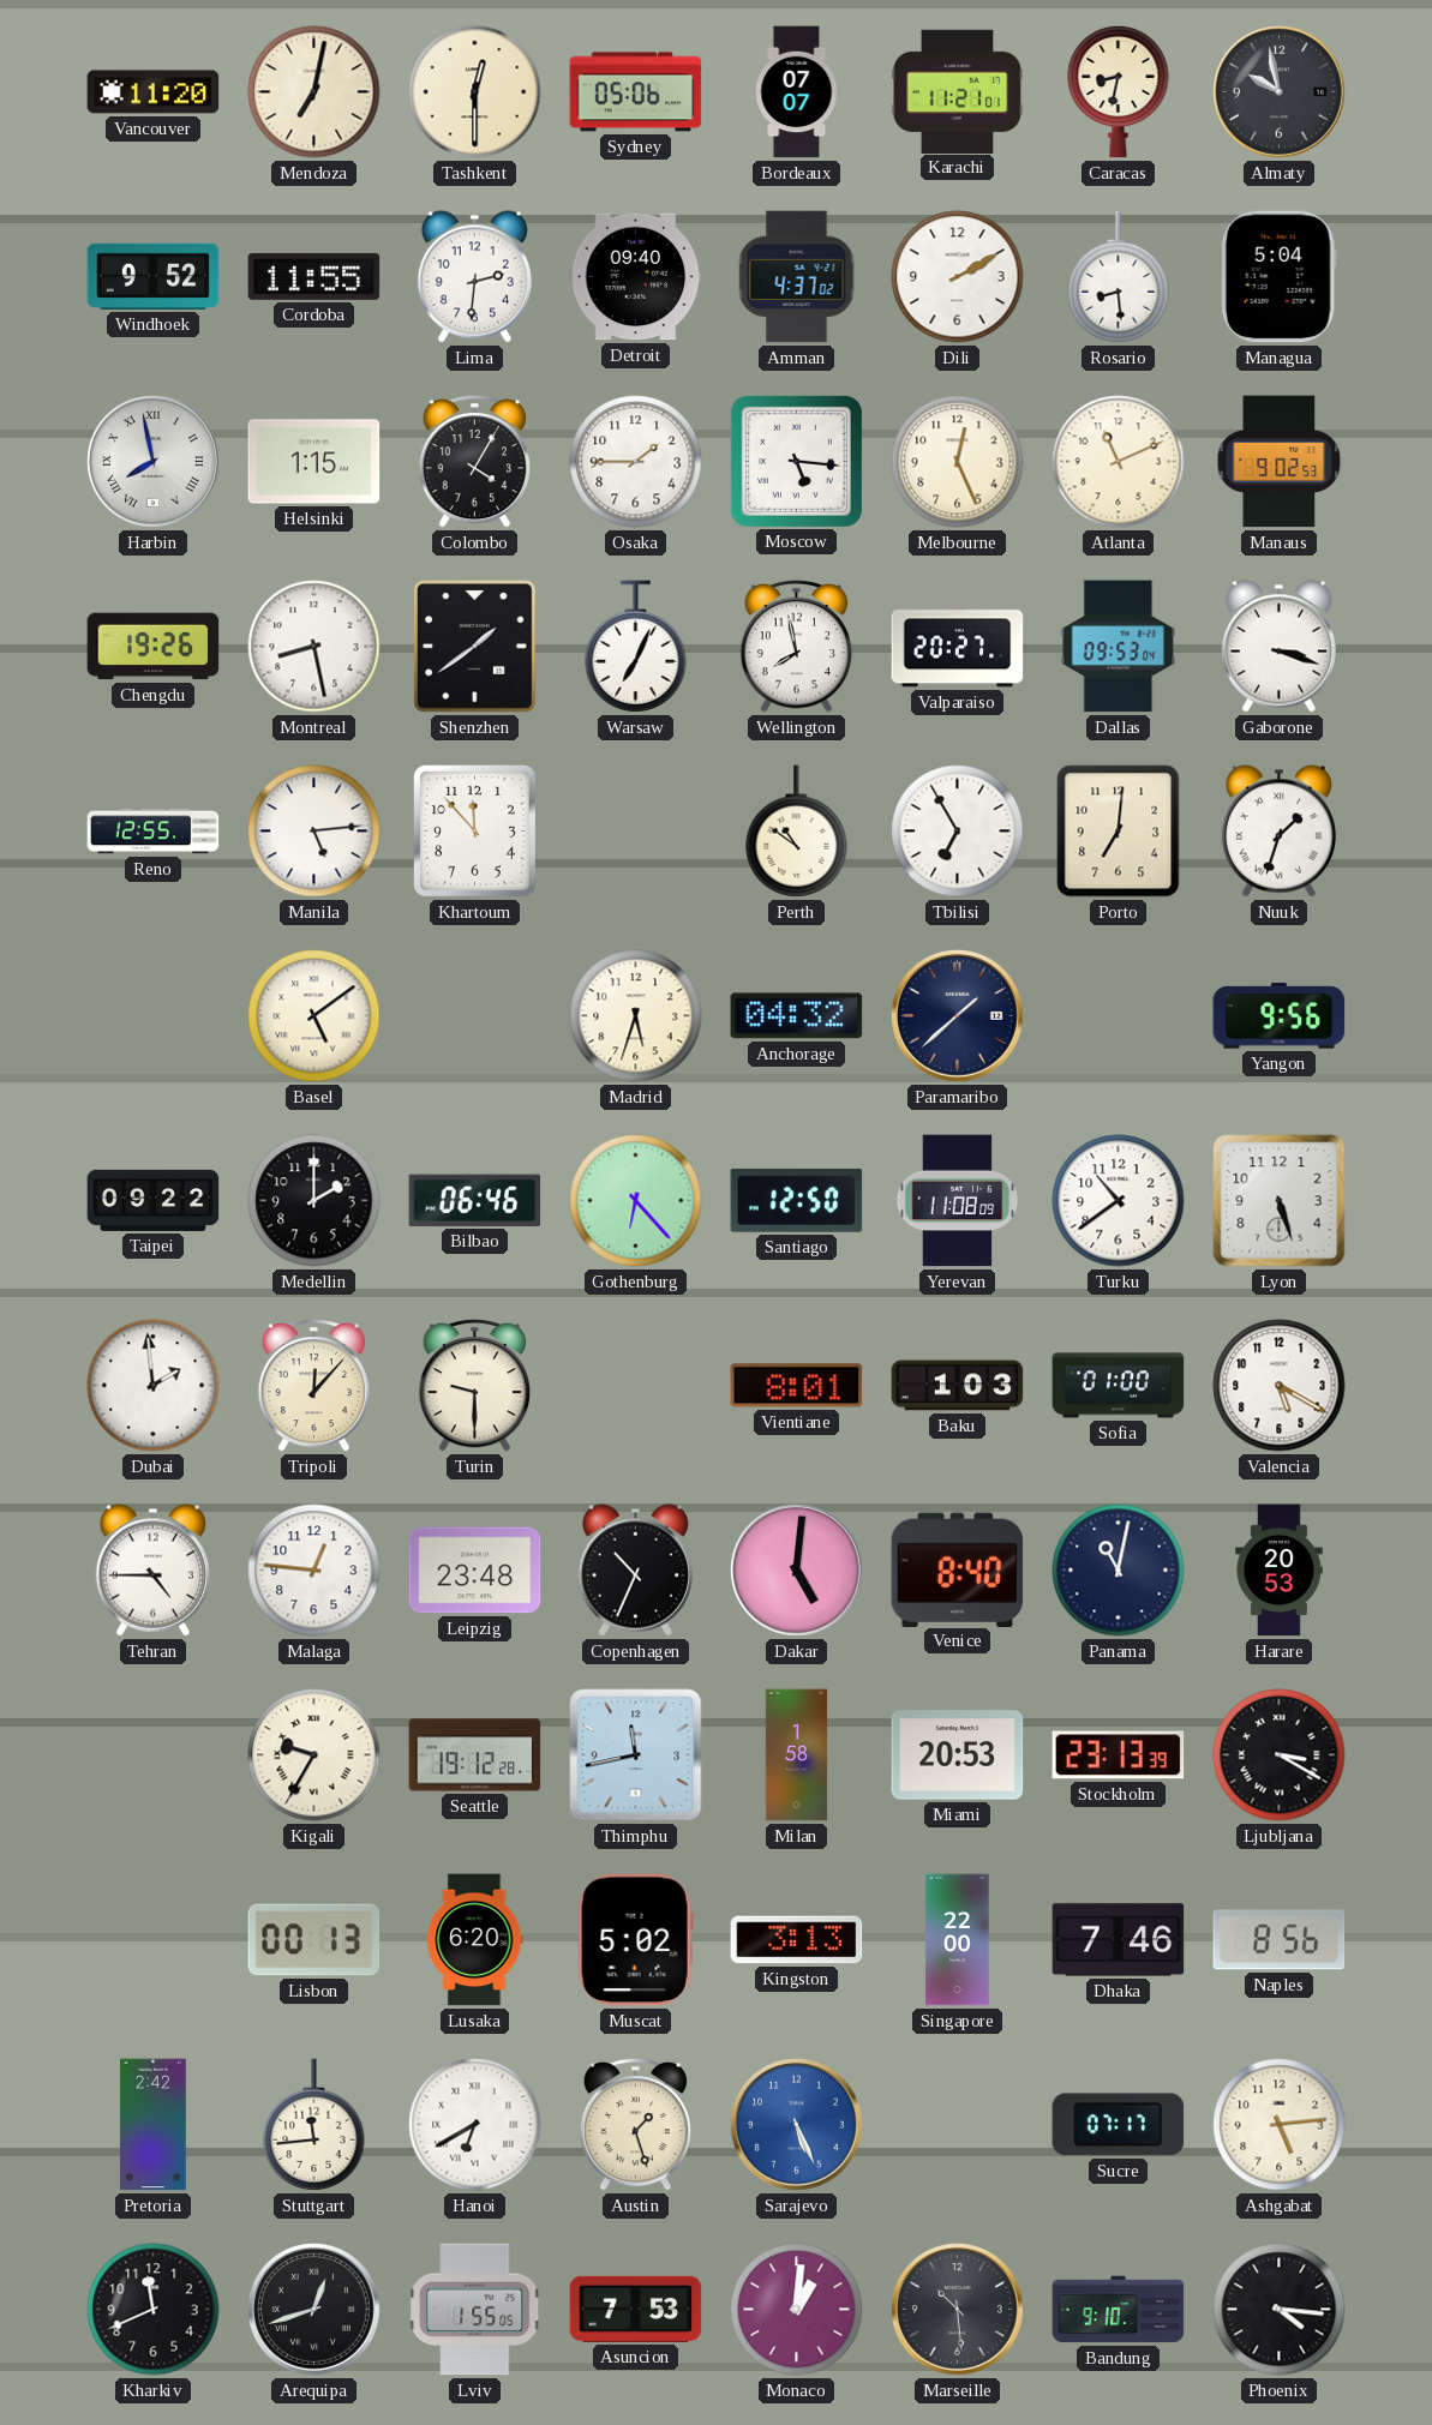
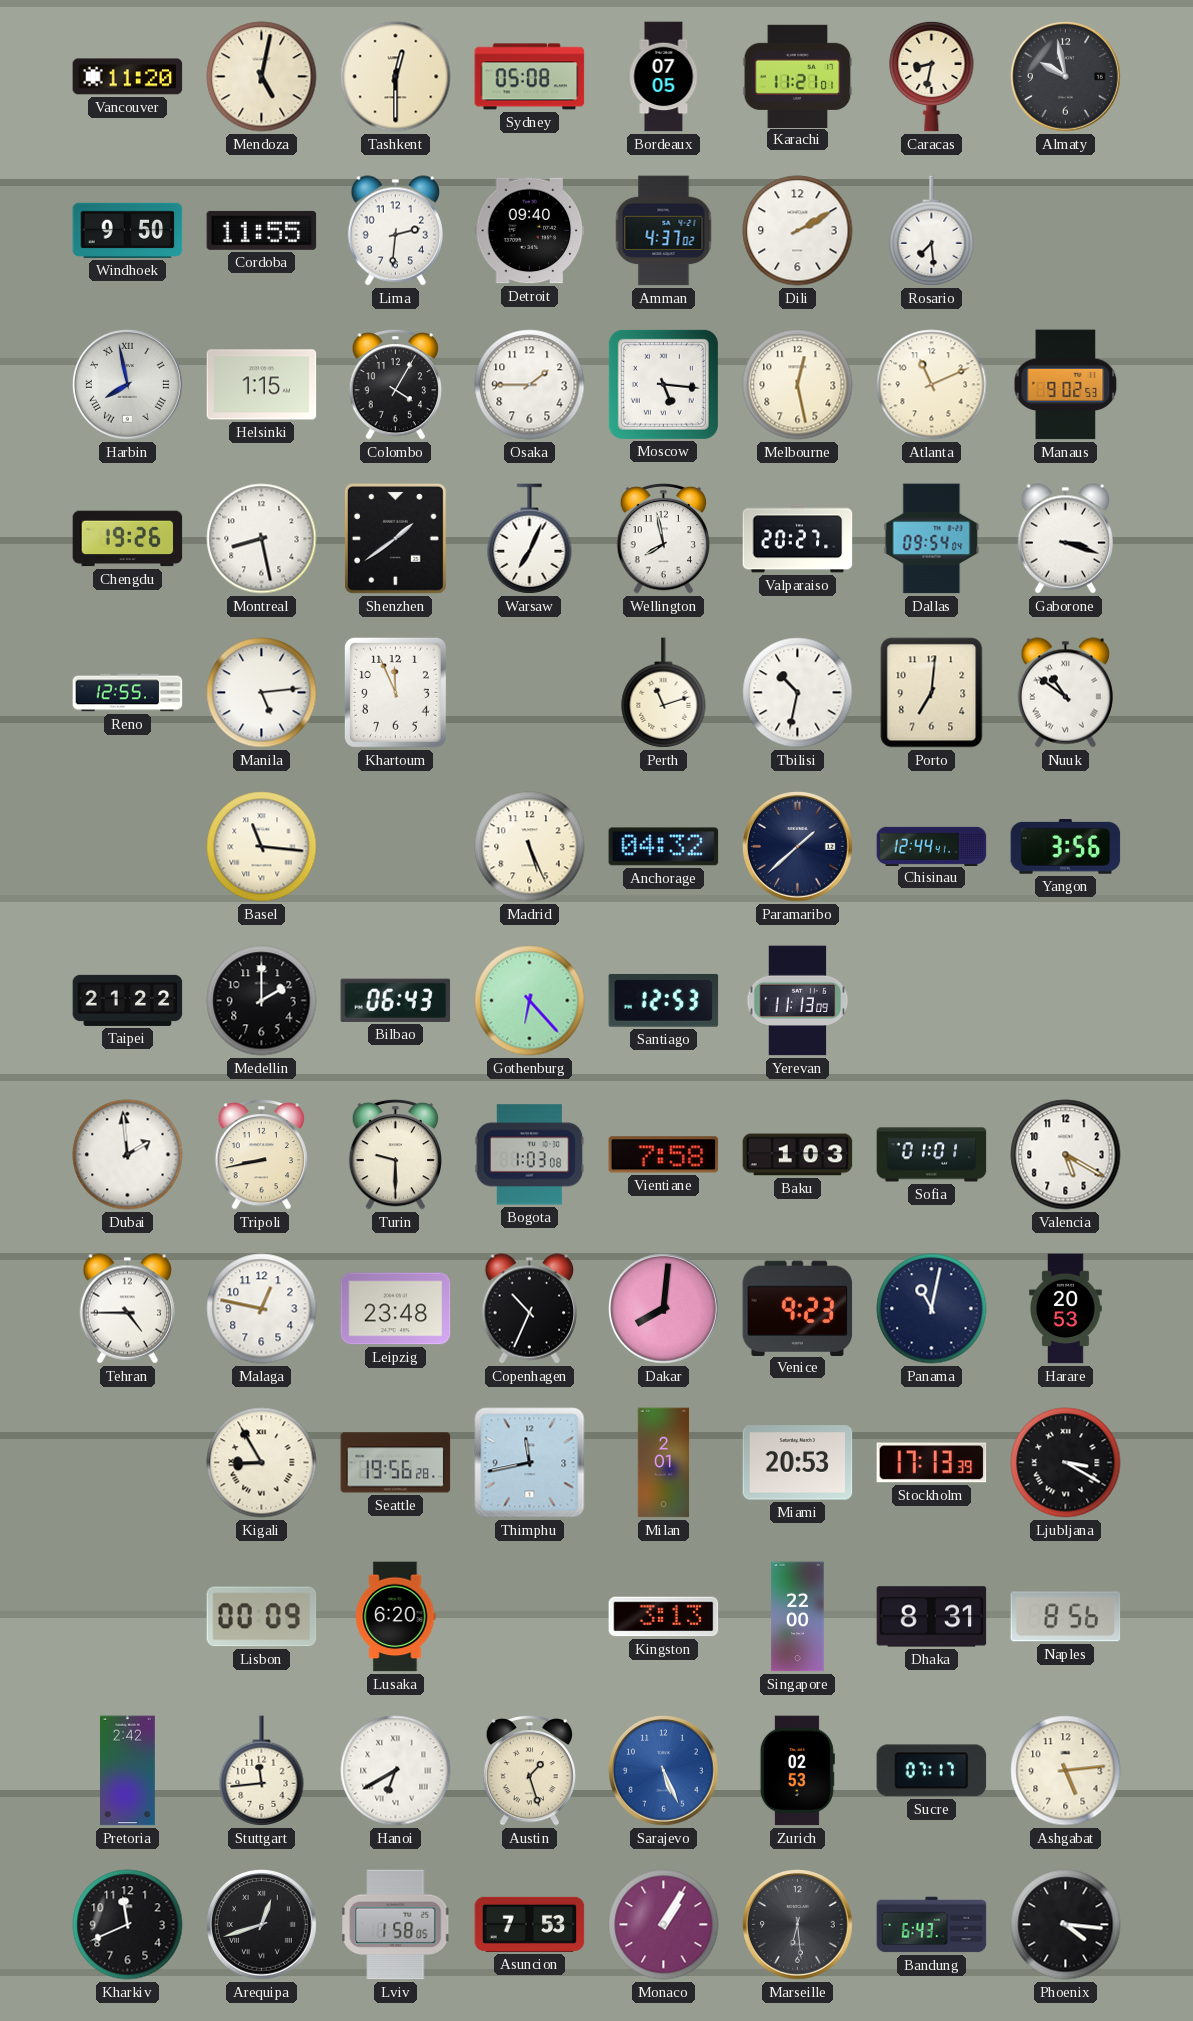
Mendoza: 7:02 -> 5:02 (262, 77)
Sydney: 05:06 -> 05:08 (530, 77)
Bordeaux: 07:07 -> 07:05 (664, 77)
Windhoek: 9:52 -> 9:50 (128, 230)
Rosario: 8:29 -> 7:29 (932, 231)
Managua: 5:04 -> none (1278, 277)
Melbourne: 12:26 -> 12:28 (798, 385)
Dallas: 09:53 -> 09:54 (932, 539)
Khartoum: 11:53 -> 11:56 (395, 692)
Perth: 10:51 -> 11:12 (664, 693)
Tbilisi: 6:55 -> 10:32 (798, 693)
Nuuk: 1:33 -> 10:51 (1065, 693)
Basel: 5:09 -> 11:16 (262, 847)
Madrid: 5:33 -> 5:26 (530, 847)
Chisinau: none -> 12:44 (932, 846)
Yangon: 9:56 -> 3:56 (1066, 847)
Taipei: 09:22 -> 21:22 (128, 1000)
Bilbao: 06:46 -> 06:43 (396, 1000)
Santiago: 12:50 -> 12:53 (664, 1000)
Yerevan: 11:08 -> 11:13 (798, 1001)
Turku: 10:39 -> none (1119, 1201)
Lyon: 5:27 -> none (1280, 1201)
Tripoli: 12:07 -> 8:43 (262, 1154)
Bogota: none -> 1:03 (530, 1155)
Vientiane: 8:01 -> 7:58 (664, 1155)
Sofia: 01:00 -> 01:01 (932, 1155)
Malaga: 12:46 -> 12:47 (262, 1309)
Dakar: 5:01 -> 8:01 (664, 1309)
Venice: 8:40 -> 9:23 (798, 1308)
Kigali: 9:35 -> 8:55 (262, 1463)
Seattle: 19:12 -> 19:56 (396, 1463)
Milan: 1:58 -> 2:01 (664, 1463)
Stockholm: 23:13 -> 17:13 (932, 1463)
Lisbon: 00:13 -> 00:09 (262, 1617)
Muscat: 5:02 -> none (635, 1940)
Dhaka: 7:46 -> 8:31 (932, 1617)
Zurich: none -> 02:53 (797, 1771)
Lviv: 1:55 -> 1:58 (396, 1925)
Monaco: 1:01 -> 1:05 (664, 1925)
Marseille: 10:29 -> 6:29 (798, 1925)
Bandung: 9:10 -> 6:43 (932, 1925)
